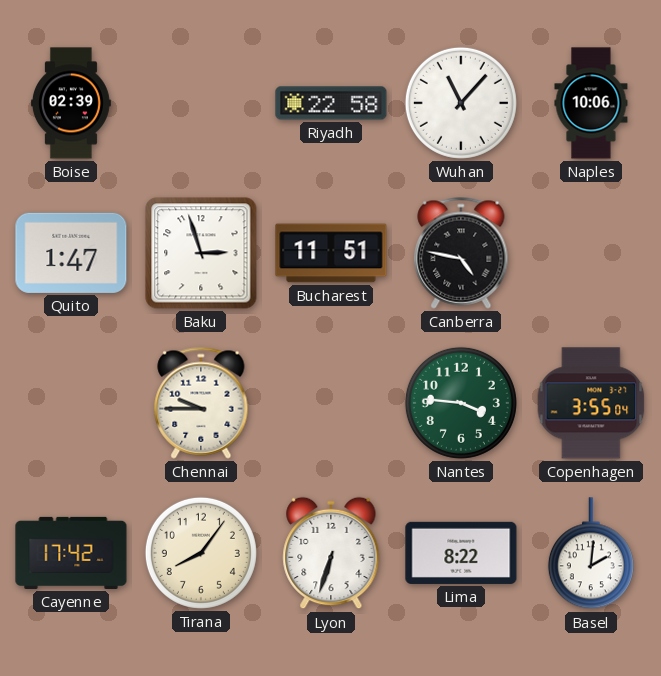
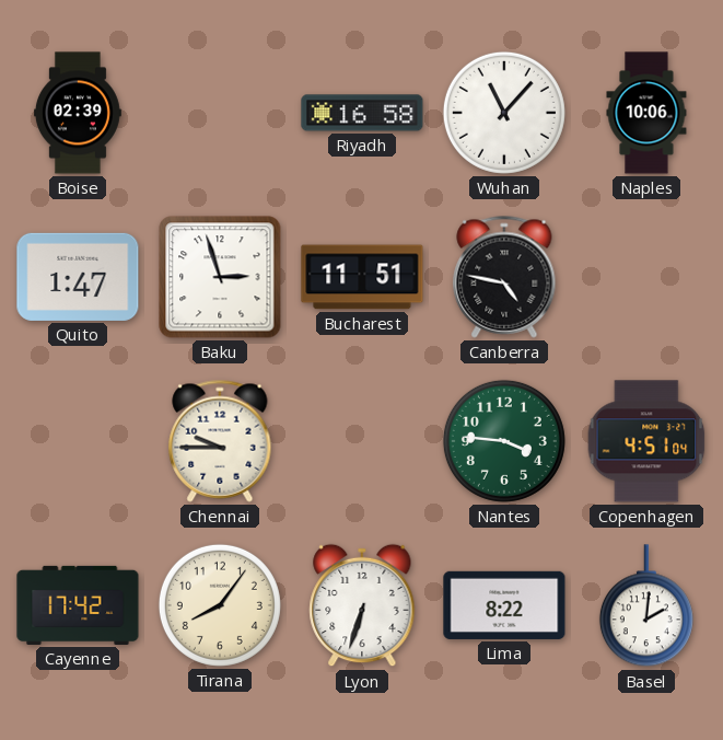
Riyadh: 22:58 -> 16:58 (362, 113)
Copenhagen: 3:55 -> 4:51 (646, 441)
